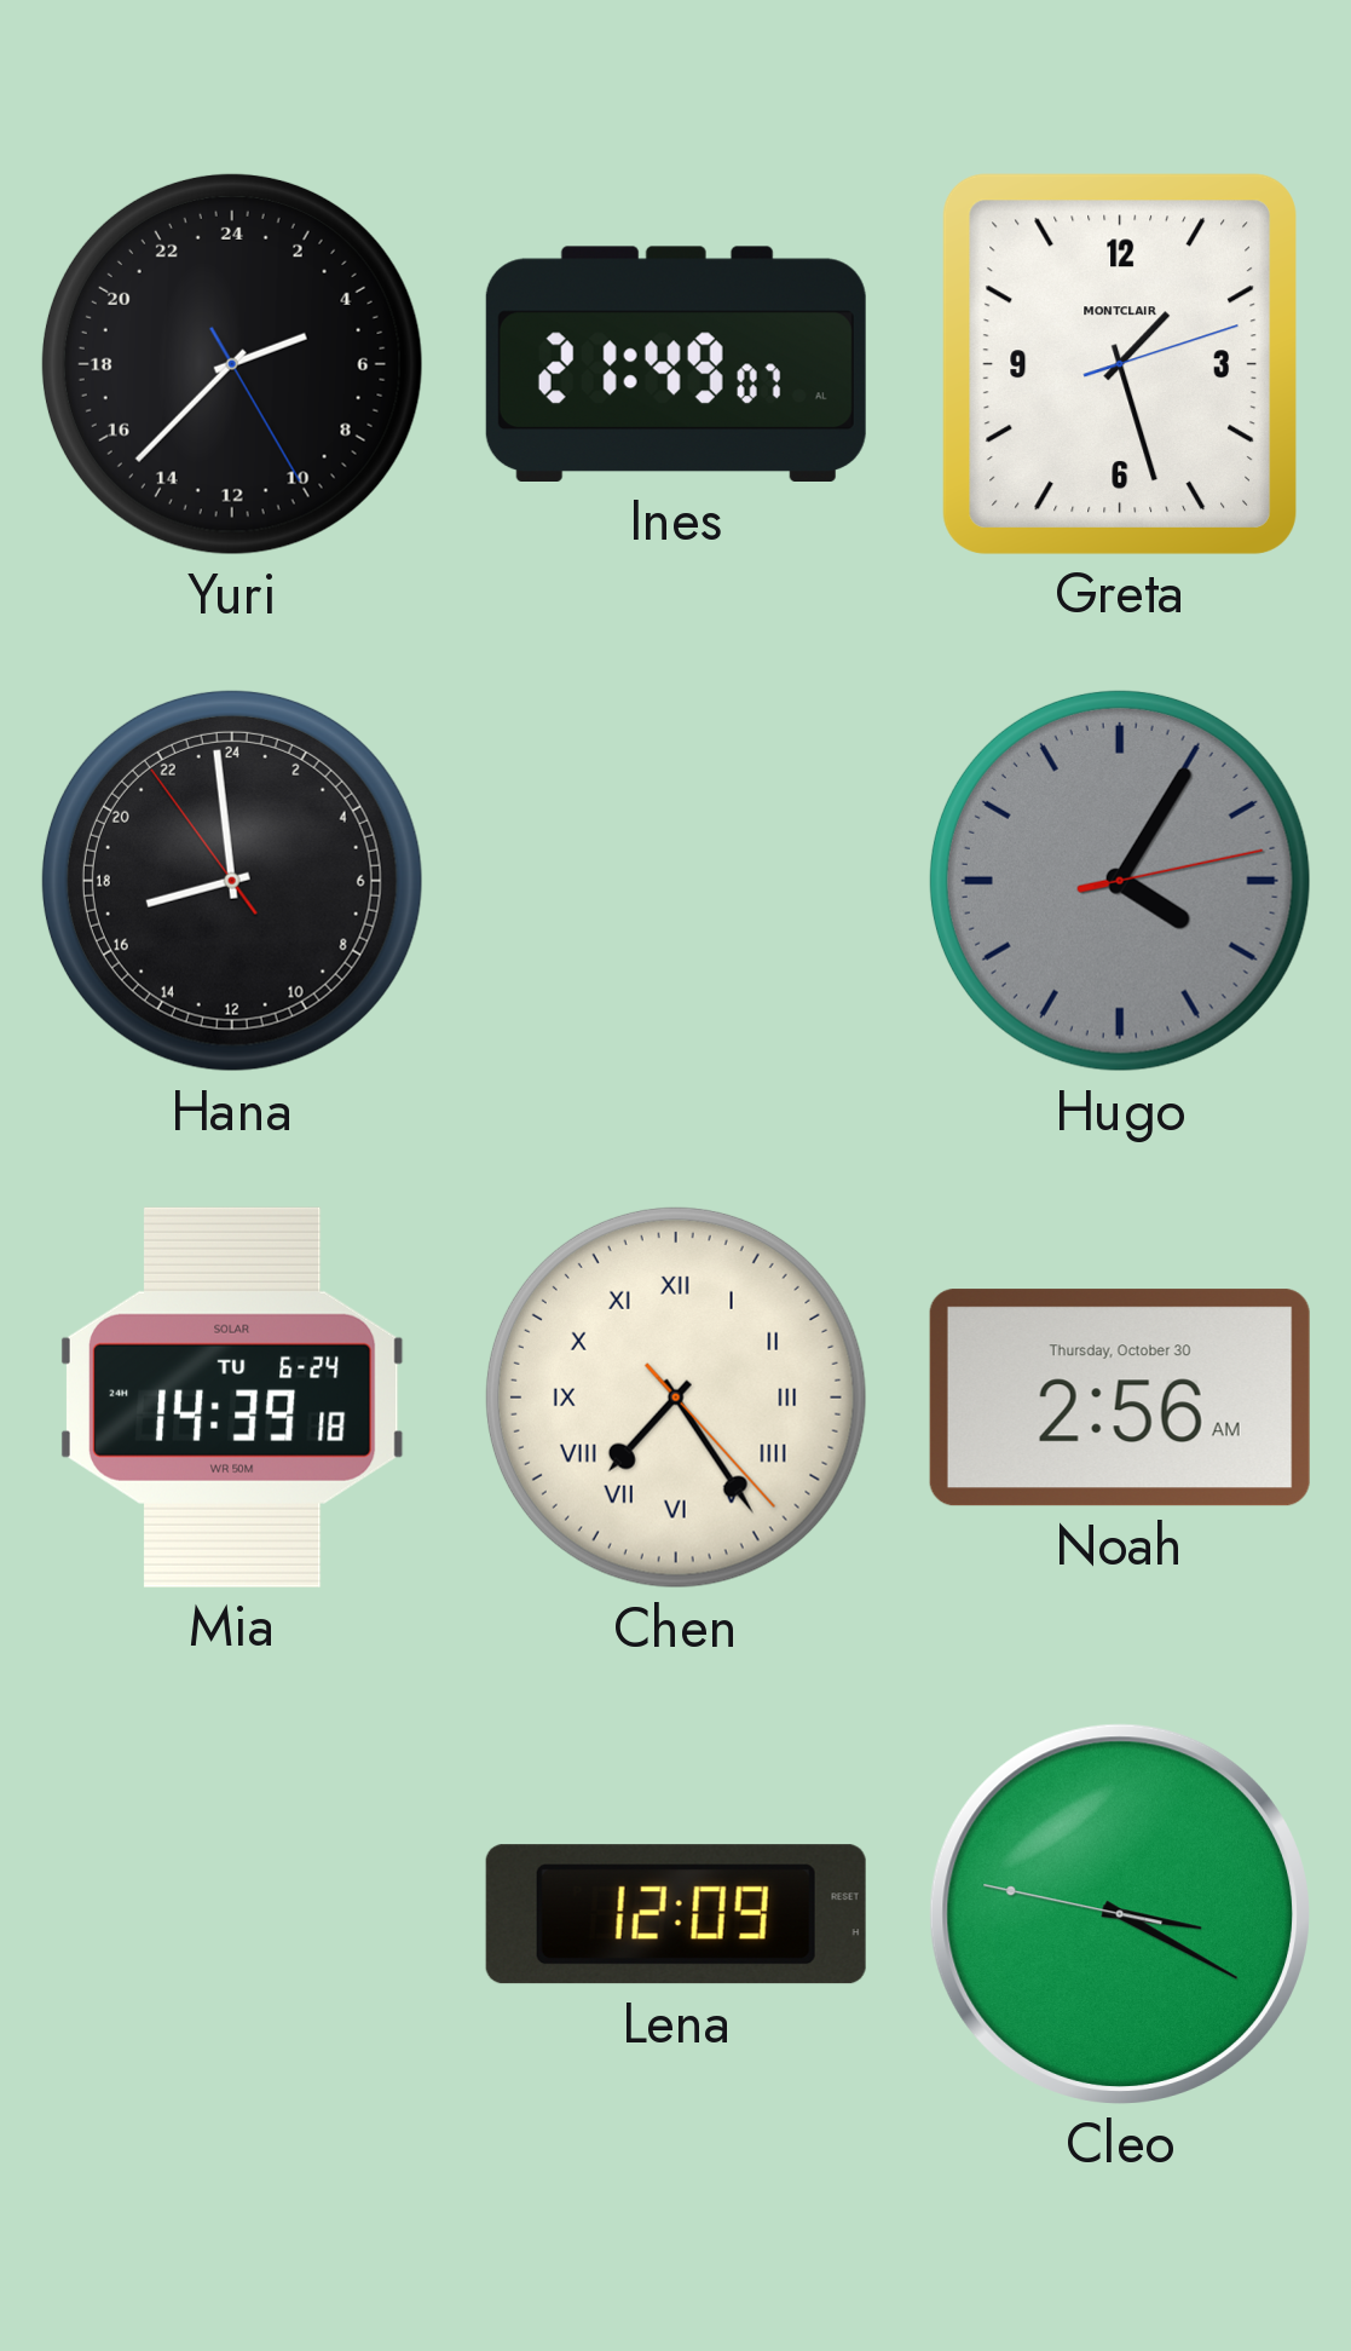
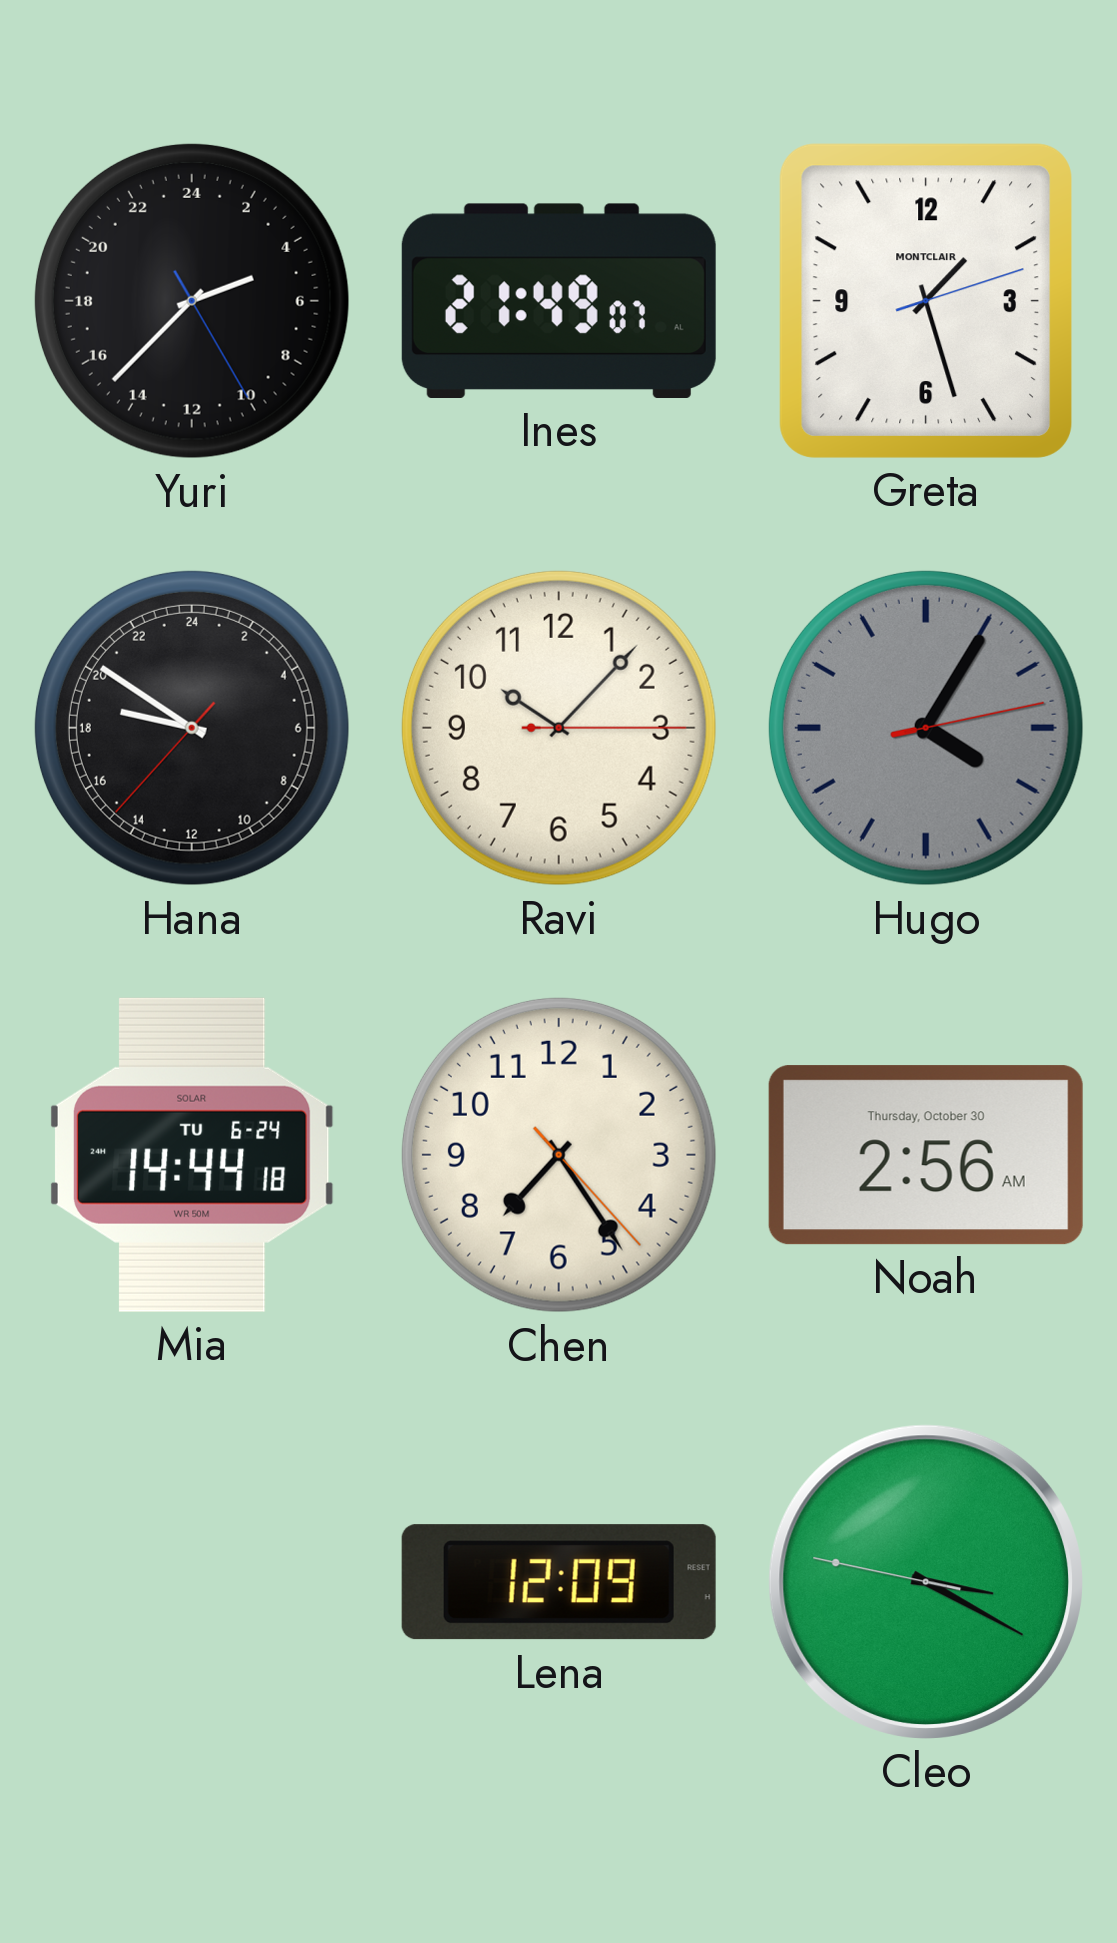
Hana: 16:58 -> 18:50 (192, 728)
Ravi: none -> 10:07 (559, 728)
Mia: 14:39 -> 14:44 (192, 1155)
Chen numerals: Roman -> Arabic (559, 1155)
